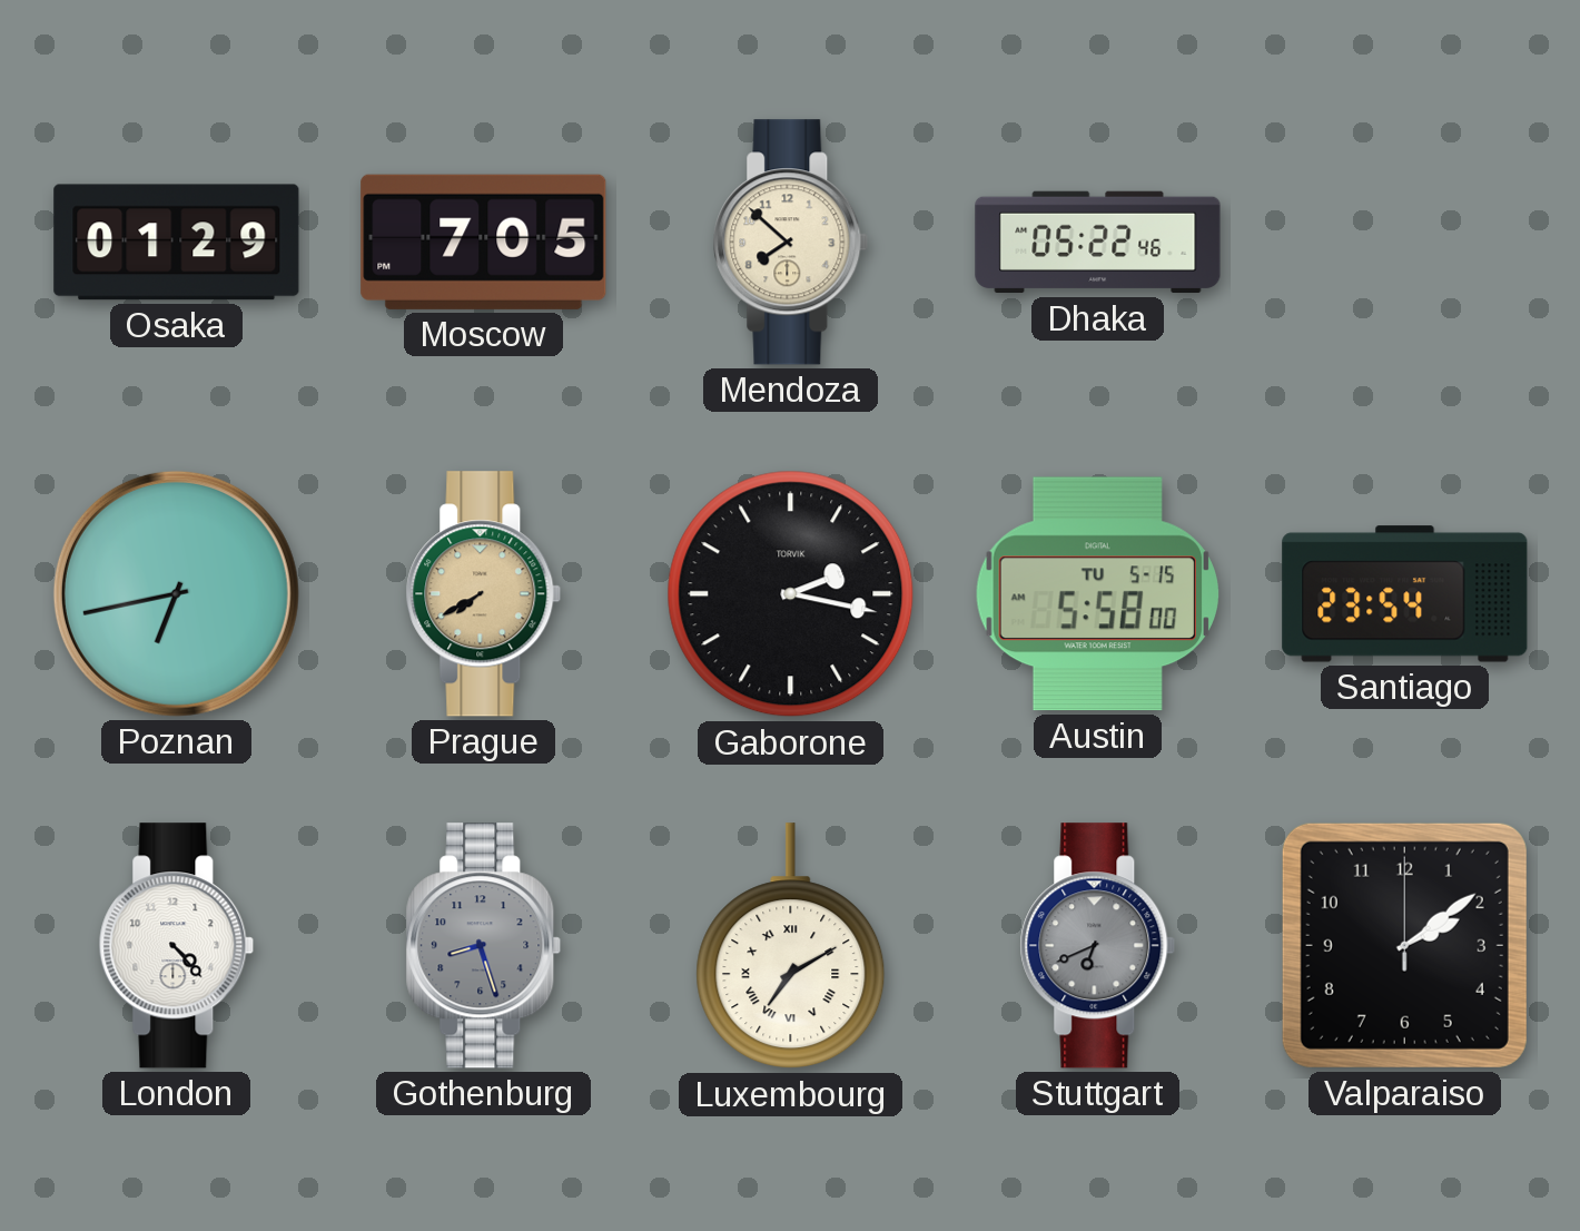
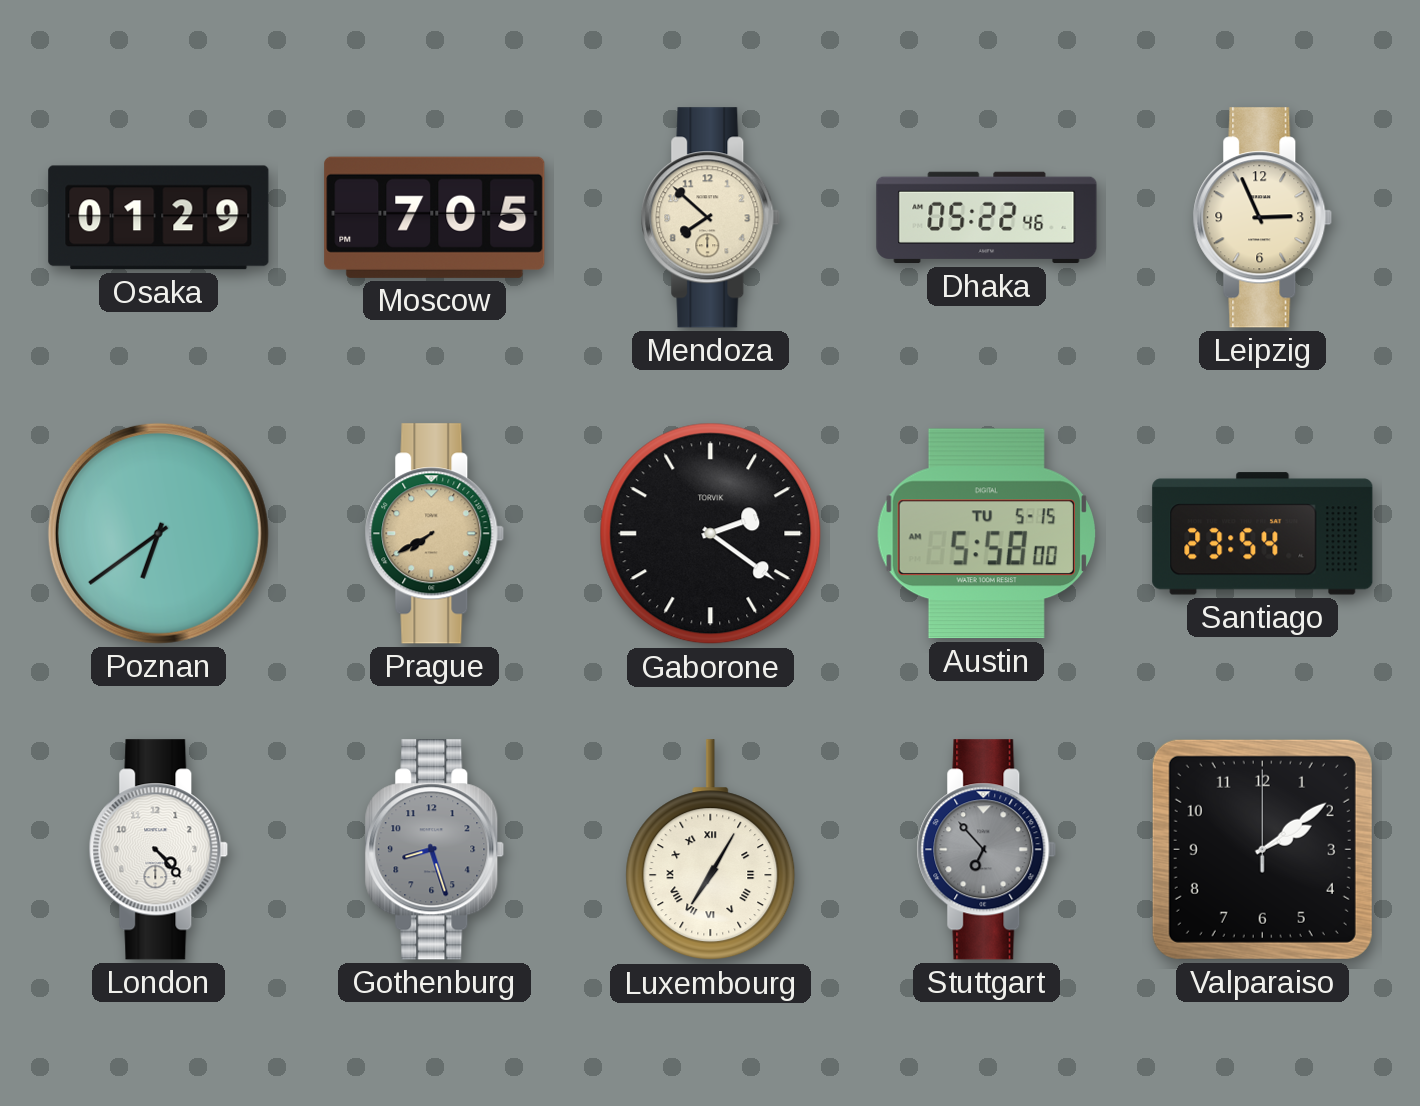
Leipzig: none -> 2:56 (1263, 218)
Poznan: 6:43 -> 6:39 (158, 533)
Gaborone: 2:17 -> 2:21 (711, 534)
Luxembourg: 7:10 -> 7:05 (711, 850)
Stuttgart: 6:41 -> 6:53 (987, 850)
